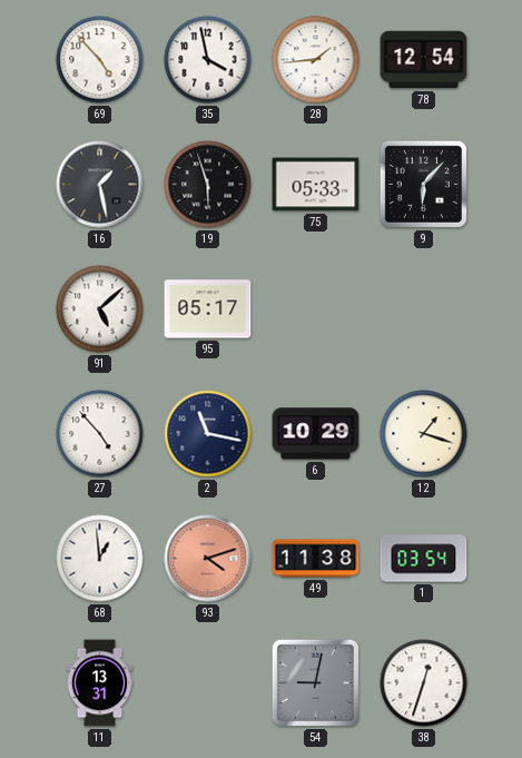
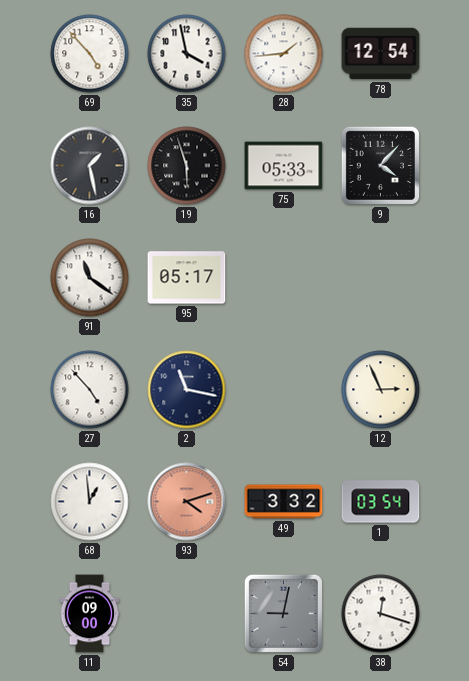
9: 6:07 -> 4:07 (380, 165)
91: 5:08 -> 11:21 (90, 278)
6: 10:29 -> none (316, 434)
12: 1:18 -> 2:56 (381, 390)
49: 11:38 -> 3:32 (284, 502)
11: 13:31 -> 09:00 (90, 614)
38: 12:33 -> 12:18 (381, 614)
